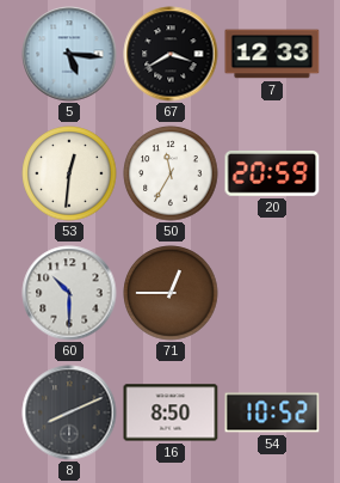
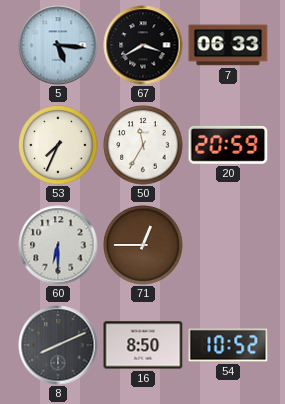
7: 12:33 -> 06:33 (228, 45)
53: 12:31 -> 7:34 (58, 145)
60: 10:30 -> 6:30 (58, 245)
